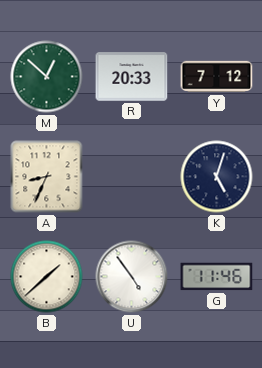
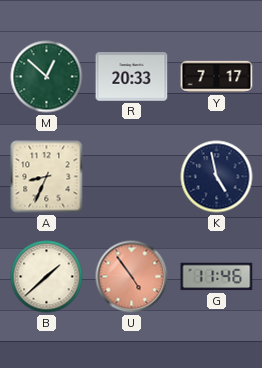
Y: 7:12 -> 7:17 (217, 77)
K: 5:03 -> 4:58 (217, 177)
U dial: white -> salmon (132, 277)
